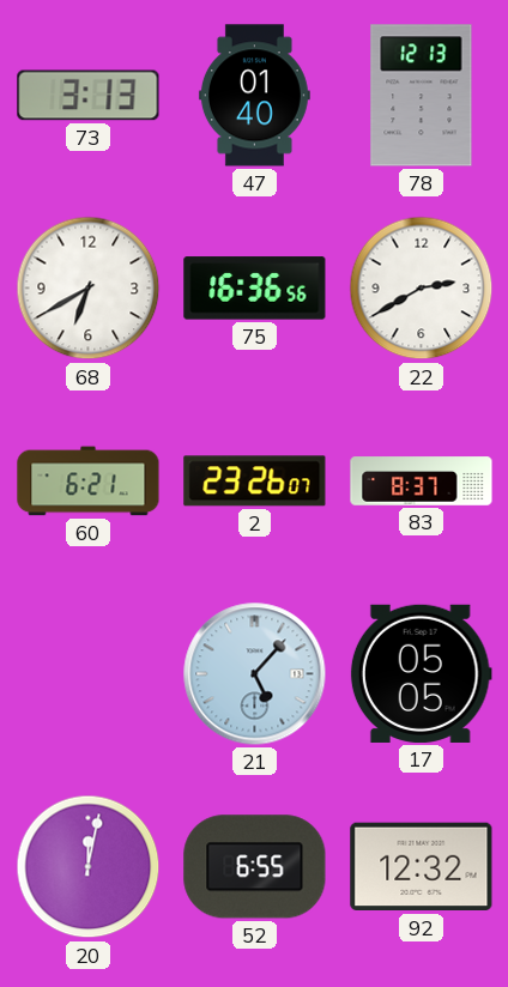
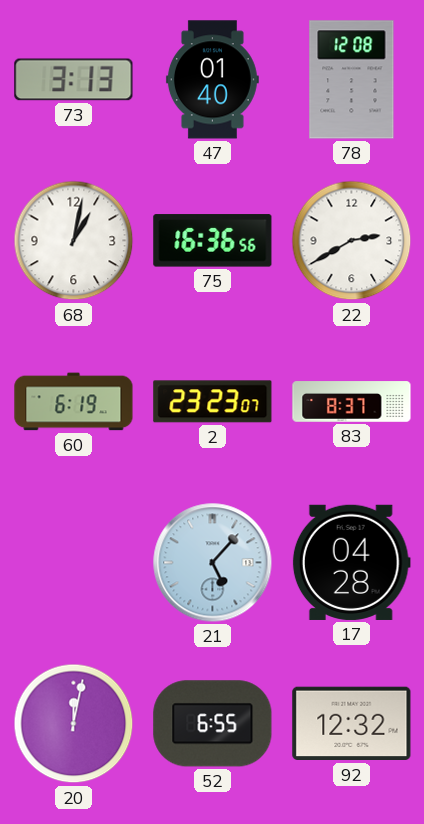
78: 12:13 -> 12:08 (352, 80)
68: 6:40 -> 1:02 (74, 241)
60: 6:21 -> 6:19 (74, 402)
2: 23:26 -> 23:23 (213, 402)
17: 05:05 -> 04:28 (351, 562)
